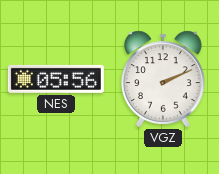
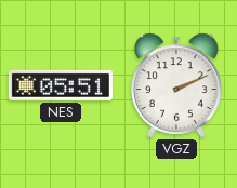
NES: 05:56 -> 05:51 (61, 85)
